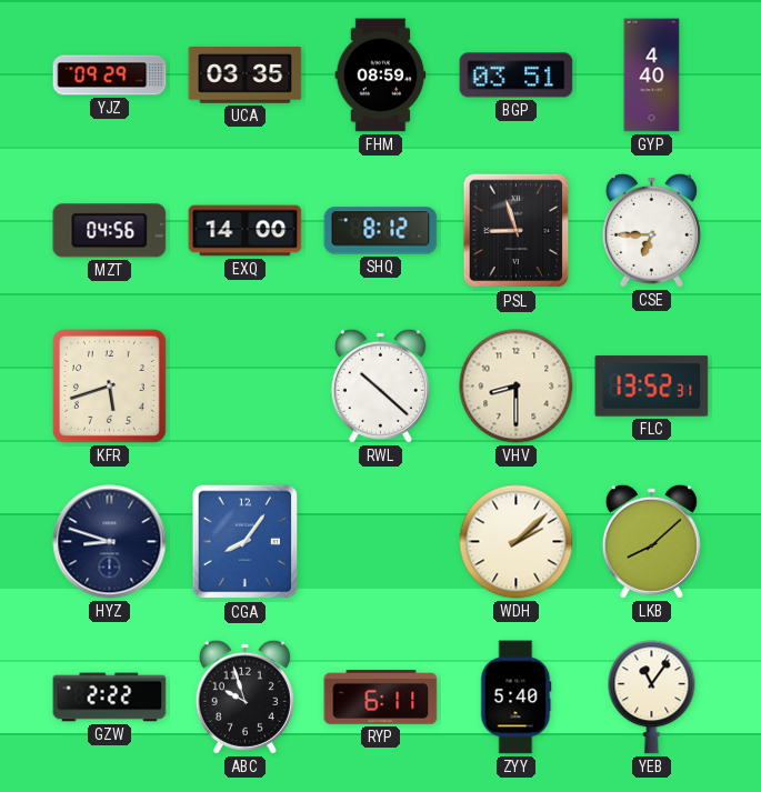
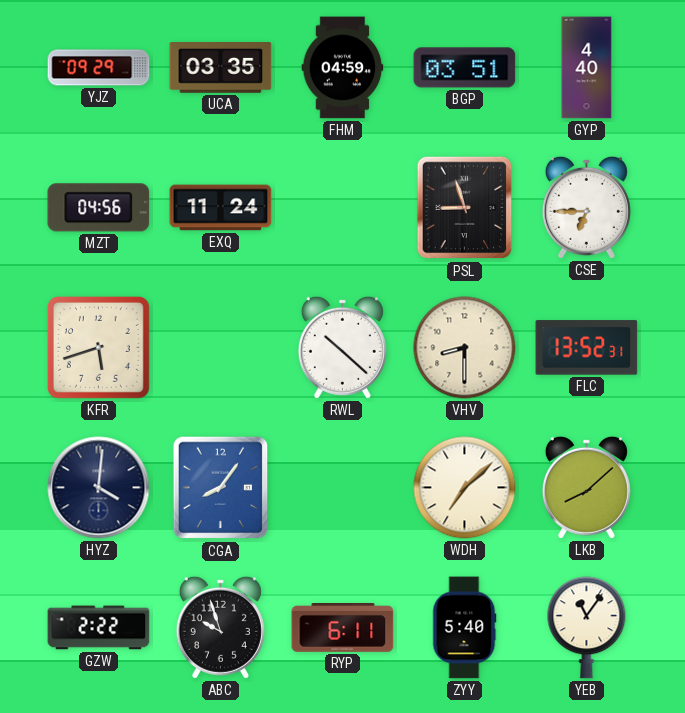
FHM: 08:59 -> 04:59 (343, 68)
EXQ: 14:00 -> 11:24 (221, 208)
SHQ: 8:12 -> none (381, 231)
HYZ: 8:48 -> 4:01 (99, 488)
WDH: 2:08 -> 7:08 (465, 488)
